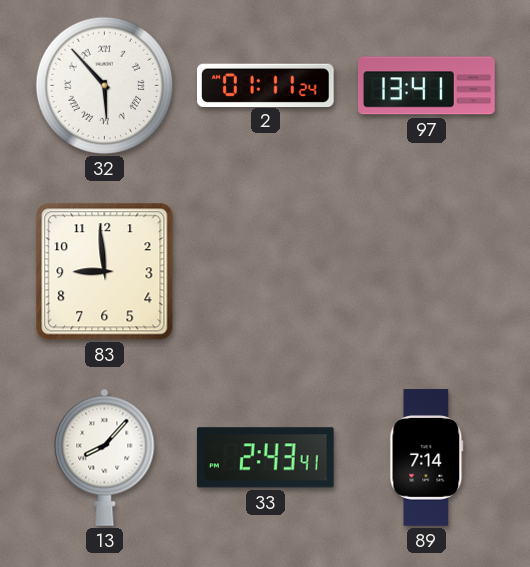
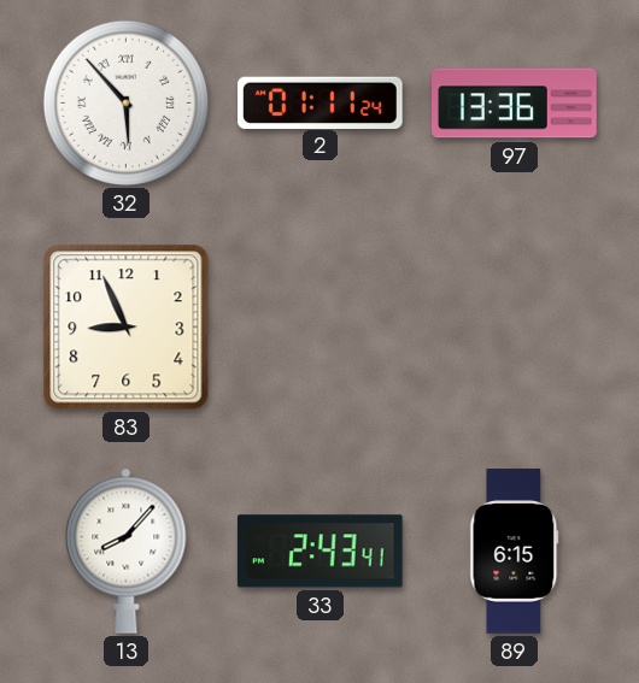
97: 13:41 -> 13:36 (515, 104)
83: 8:59 -> 8:56 (127, 328)
89: 7:14 -> 6:15 (515, 552)
